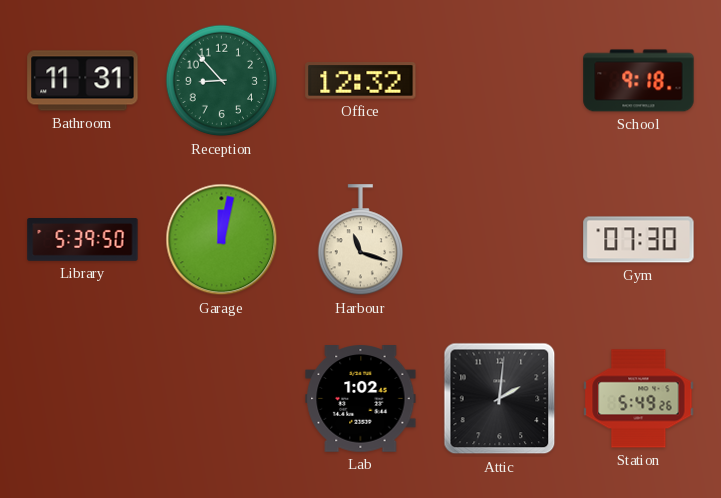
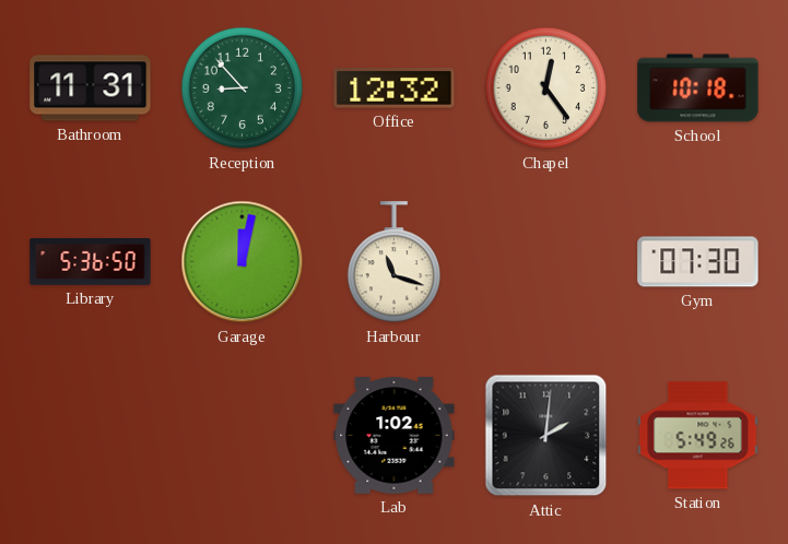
Chapel: none -> 12:24 (546, 88)
School: 9:18 -> 10:18 (698, 88)
Library: 5:39 -> 5:36 (91, 262)
